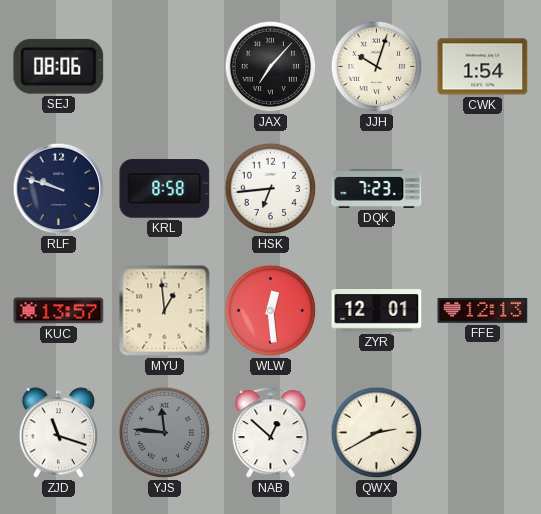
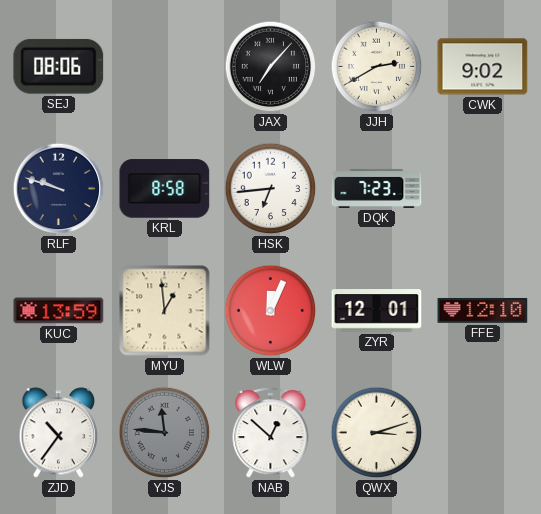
JJH: 10:03 -> 2:40 (377, 67)
CWK: 1:54 -> 9:02 (483, 67)
KUC: 13:57 -> 13:59 (59, 311)
WLW: 12:29 -> 12:04 (271, 311)
FFE: 12:13 -> 12:10 (483, 311)
ZJD: 11:18 -> 10:36 (59, 433)
QWX: 2:40 -> 3:12 (377, 433)
